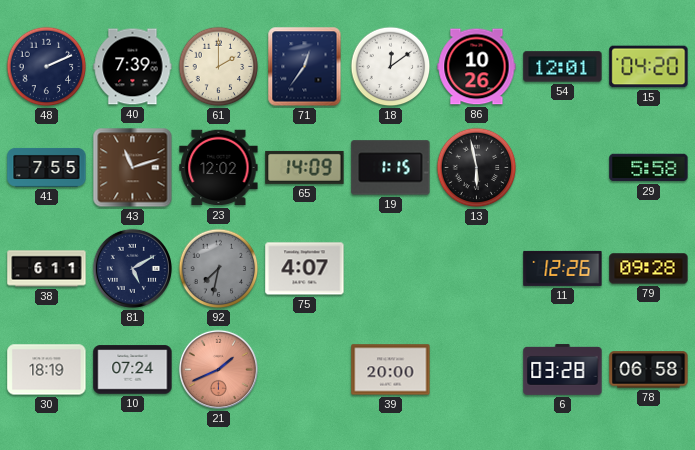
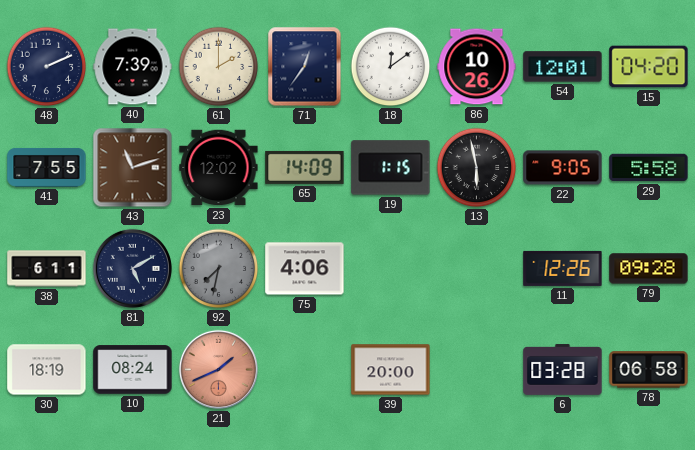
22: none -> 9:05 (563, 168)
75: 4:07 -> 4:06 (305, 269)
10: 07:24 -> 08:24 (133, 370)
